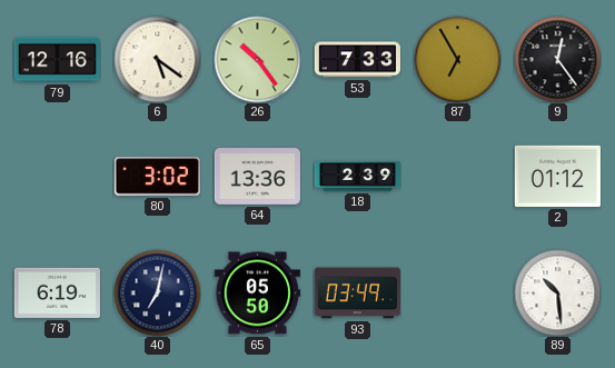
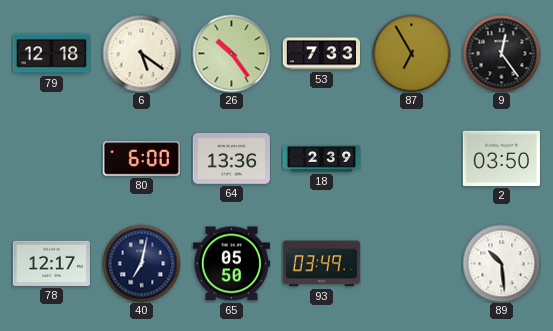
79: 12:16 -> 12:18 (51, 54)
80: 3:02 -> 6:00 (141, 159)
2: 01:12 -> 03:50 (501, 158)
78: 6:19 -> 12:17 (51, 263)
